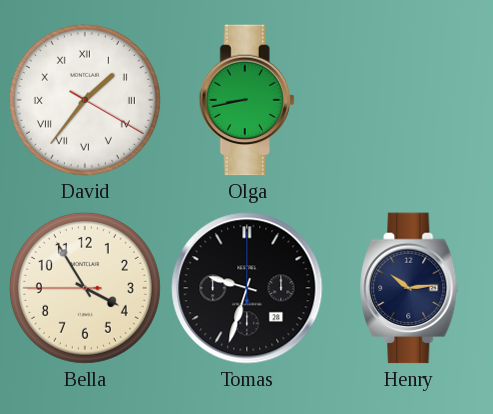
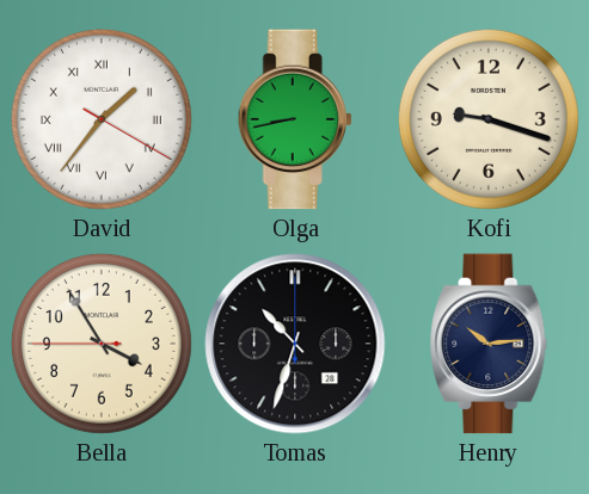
Kofi: none -> 9:18 (489, 119)
Tomas: 9:33 -> 10:33 (295, 344)
